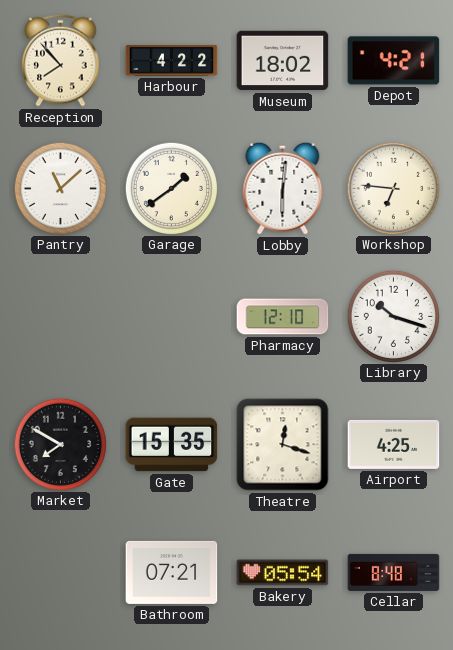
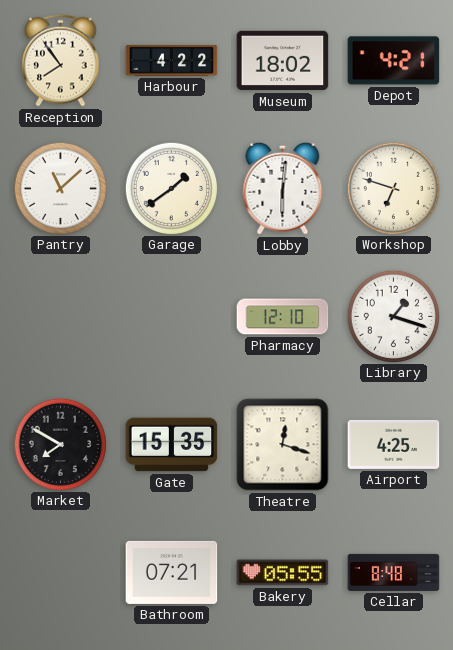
Reception: 7:53 -> 7:54 (61, 60)
Workshop: 6:46 -> 6:48 (393, 188)
Library: 10:18 -> 1:18 (393, 316)
Bakery: 05:54 -> 05:55 (283, 573)
